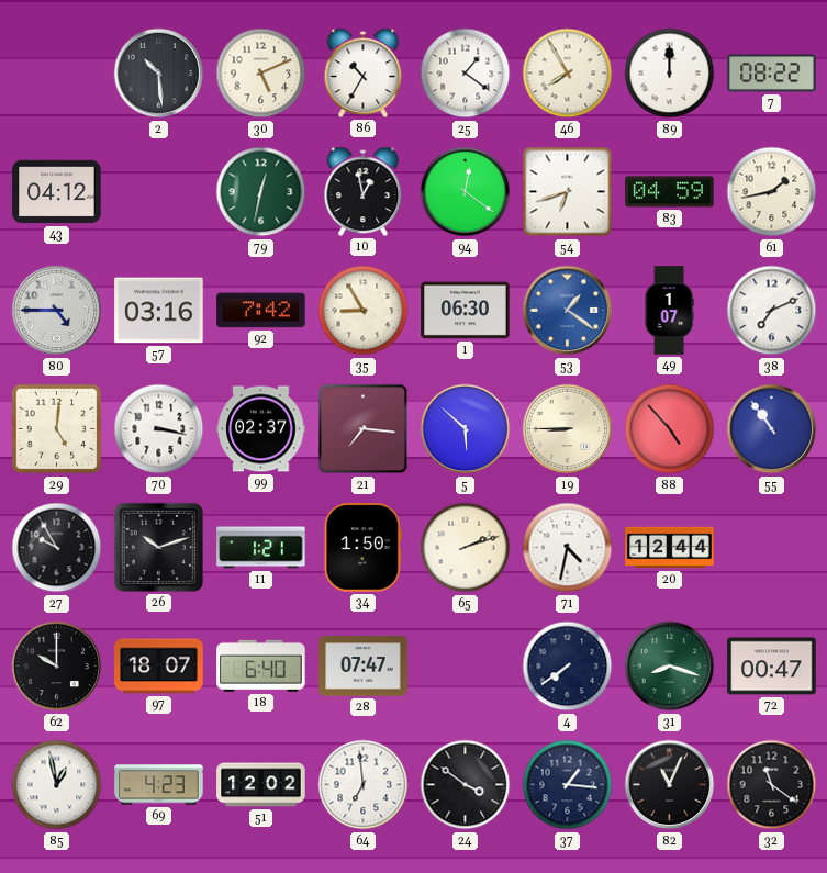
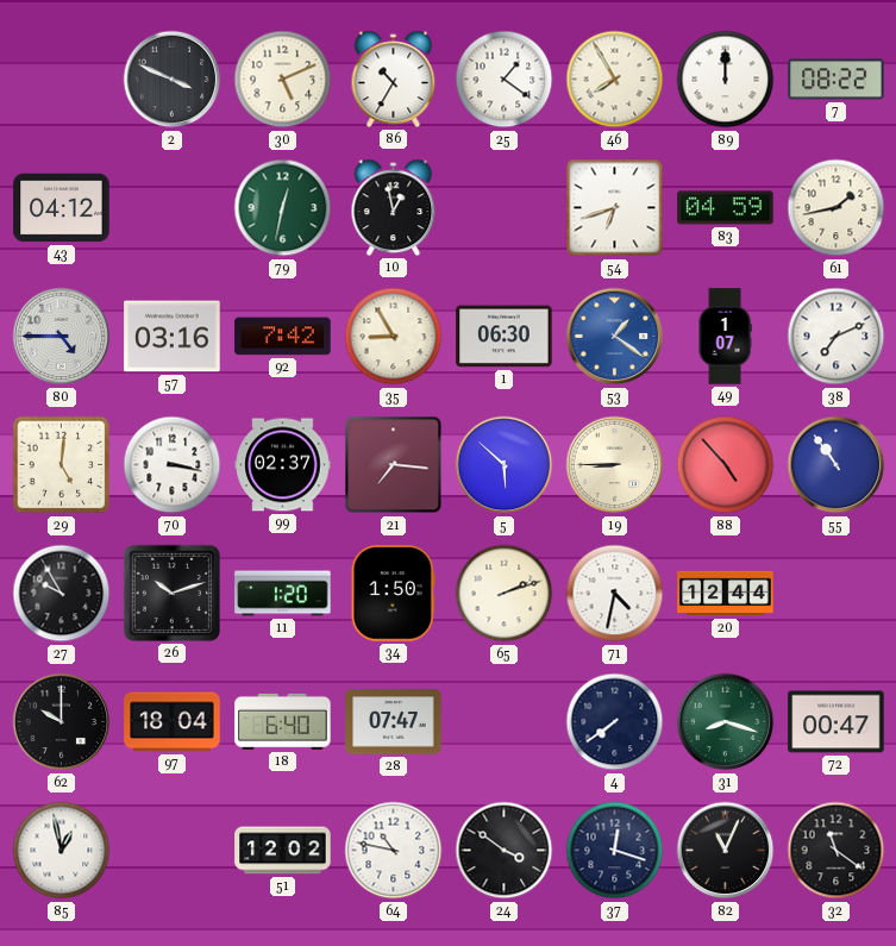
2: 10:29 -> 3:49 (173, 80)
94: 12:21 -> none (466, 192)
11: 1:21 -> 1:20 (283, 594)
97: 18:07 -> 18:04 (173, 722)
69: 4:23 -> none (159, 785)
64: 6:59 -> 10:47 (394, 851)
37: 1:16 -> 12:18 (615, 851)
